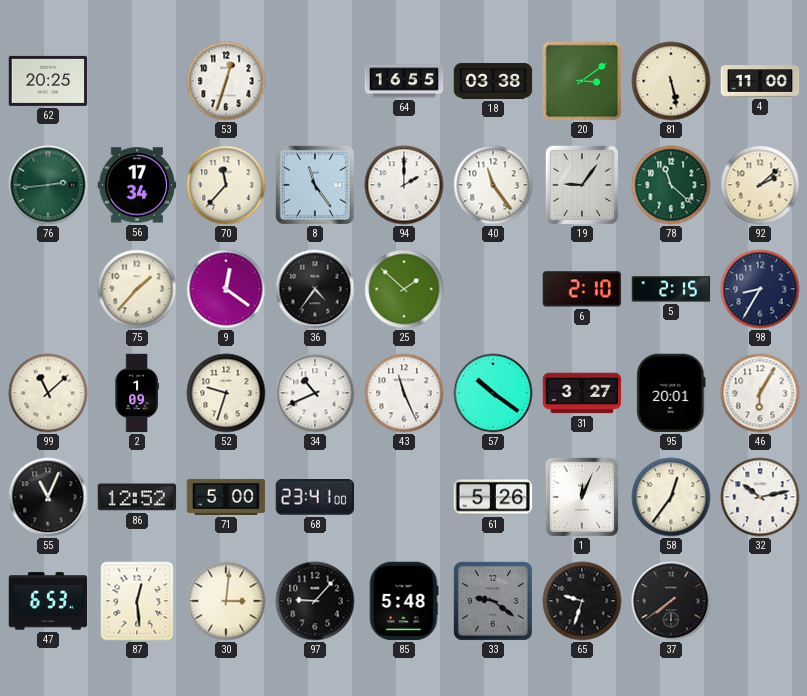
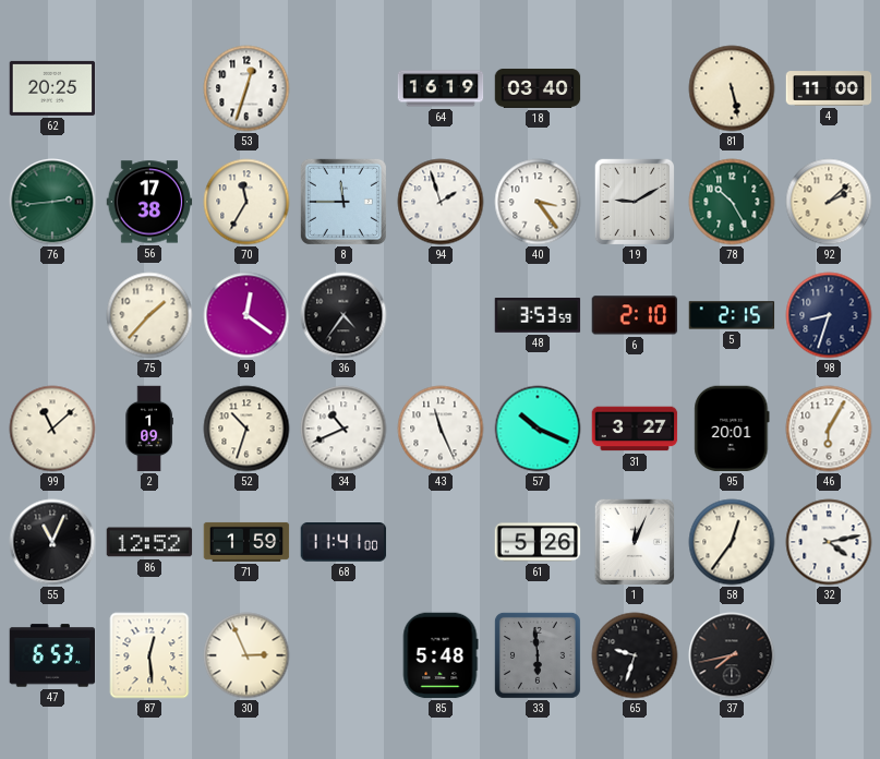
64: 16:55 -> 16:19 (441, 88)
18: 03:38 -> 03:40 (538, 88)
20: 3:09 -> none (582, 81)
56: 17:34 -> 17:38 (149, 202)
70: 11:37 -> 11:35 (246, 202)
8: 11:24 -> 11:45 (343, 202)
94: 2:00 -> 1:57 (441, 202)
40: 11:24 -> 3:24 (538, 202)
19: 9:06 -> 9:10 (634, 201)
78: 11:22 -> 10:25 (732, 202)
25: 1:52 -> none (404, 289)
48: none -> 3:53 (538, 316)
98: 8:35 -> 8:33 (829, 315)
52: 9:33 -> 10:33 (246, 429)
57: 10:21 -> 10:19 (538, 429)
71: 5:00 -> 1:59 (246, 542)
68: 23:41 -> 11:41 (343, 543)
32: 10:13 -> 4:13 (829, 542)
30: 3:01 -> 2:56 (246, 655)
97: 9:07 -> none (315, 601)
33: 9:21 -> 5:59 (538, 655)
37: 7:39 -> 7:43 (732, 655)
